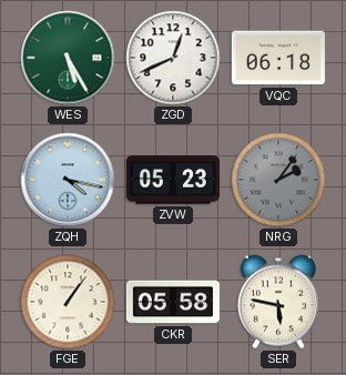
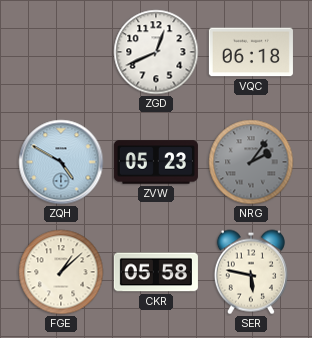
WES: 5:25 -> none (68, 58)
ZQH: 4:17 -> 4:50 (61, 162)
FGE: 1:06 -> 1:08 (61, 272)
